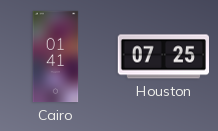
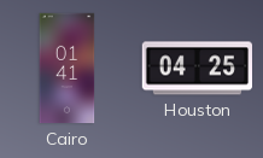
Houston: 07:25 -> 04:25 (197, 69)
